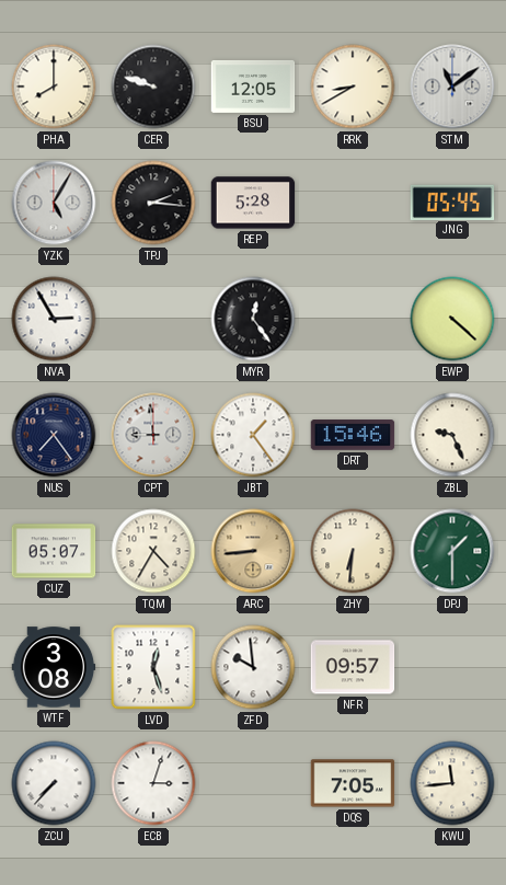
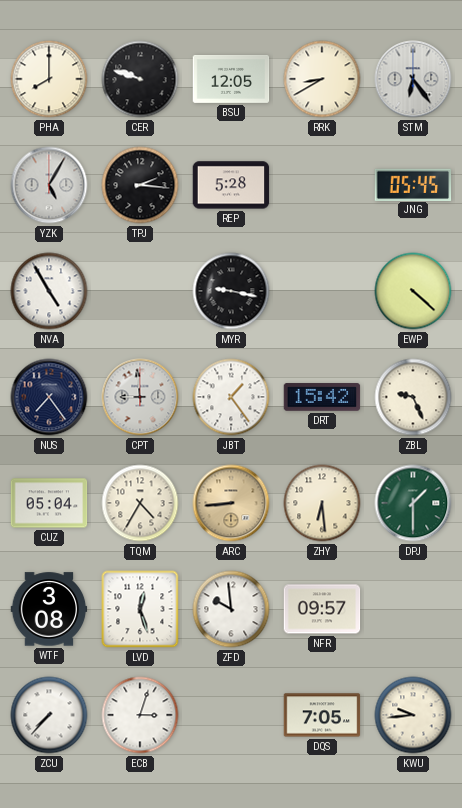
STM: 11:09 -> 6:24 (413, 79)
NVA: 2:55 -> 4:55 (49, 291)
MYR: 12:24 -> 9:17 (231, 291)
DRT: 15:46 -> 15:42 (322, 397)
CUZ: 05:07 -> 05:04 (49, 503)
ZHY: 6:31 -> 6:29 (322, 503)
KWU: 11:44 -> 9:44 (413, 715)
